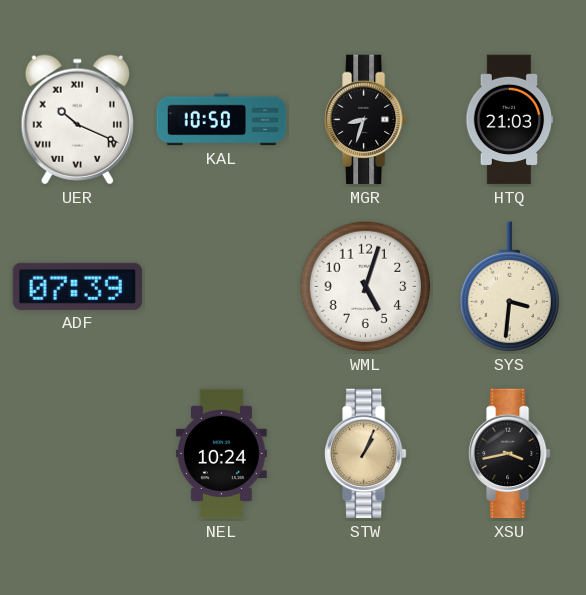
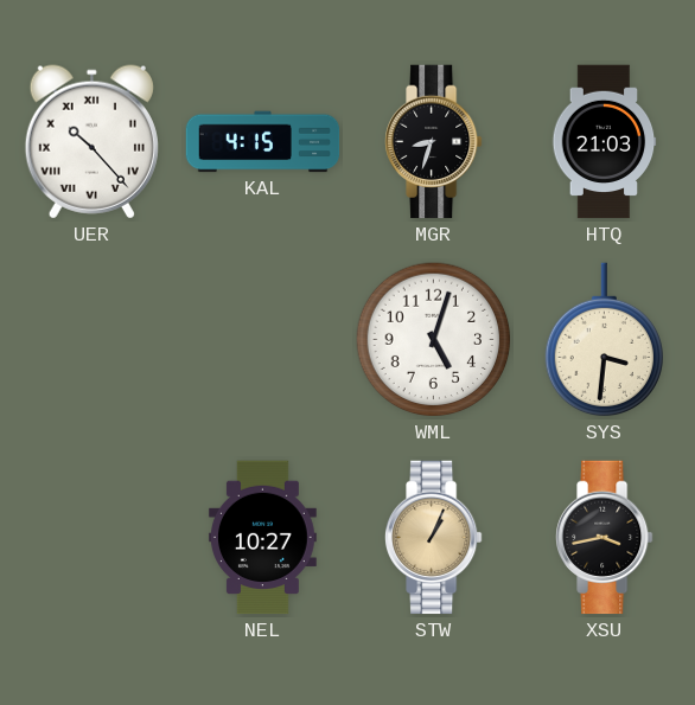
UER: 10:19 -> 10:23 (91, 142)
KAL: 10:50 -> 4:15 (263, 142)
ADF: 07:39 -> none (77, 286)
NEL: 10:24 -> 10:27 (262, 538)
